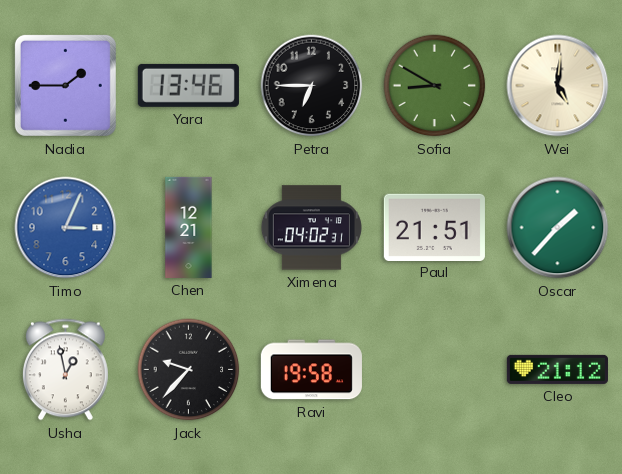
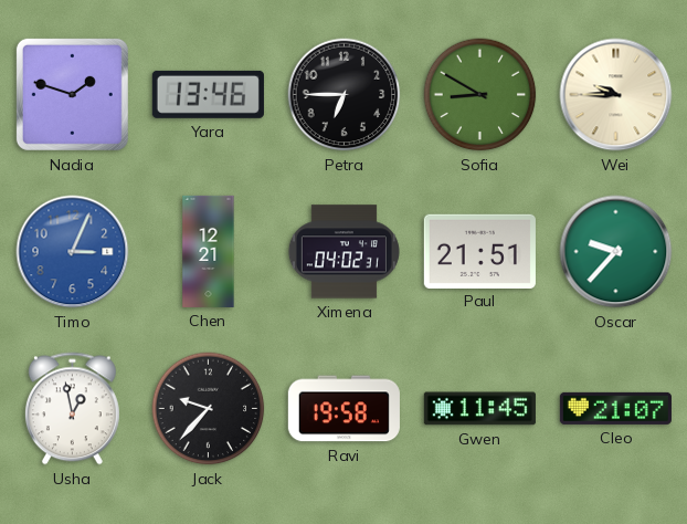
Nadia: 1:45 -> 1:48 (72, 94)
Wei: 5:01 -> 9:45 (616, 95)
Oscar: 1:37 -> 9:37 (616, 252)
Gwen: none -> 11:45 (479, 409)
Cleo: 21:12 -> 21:07 (615, 408)
